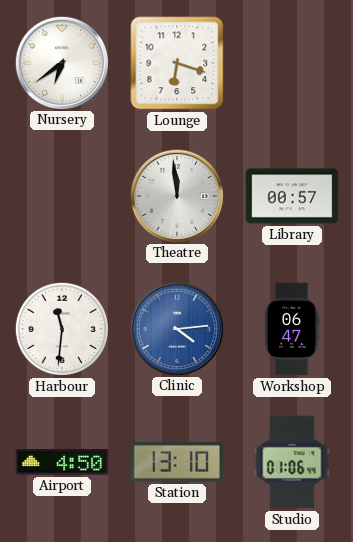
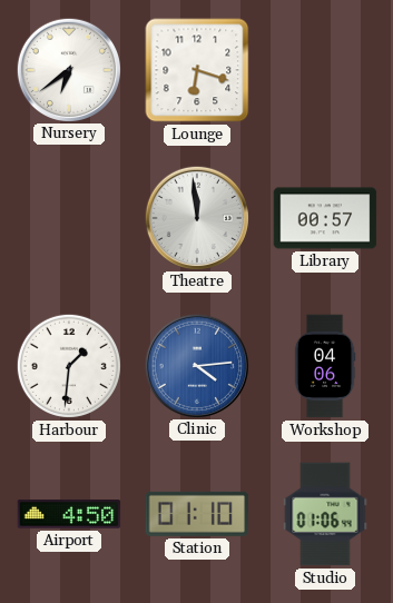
Harbour: 11:31 -> 1:31 (69, 366)
Workshop: 06:47 -> 04:06 (325, 366)
Station: 13:10 -> 01:10 (197, 514)
